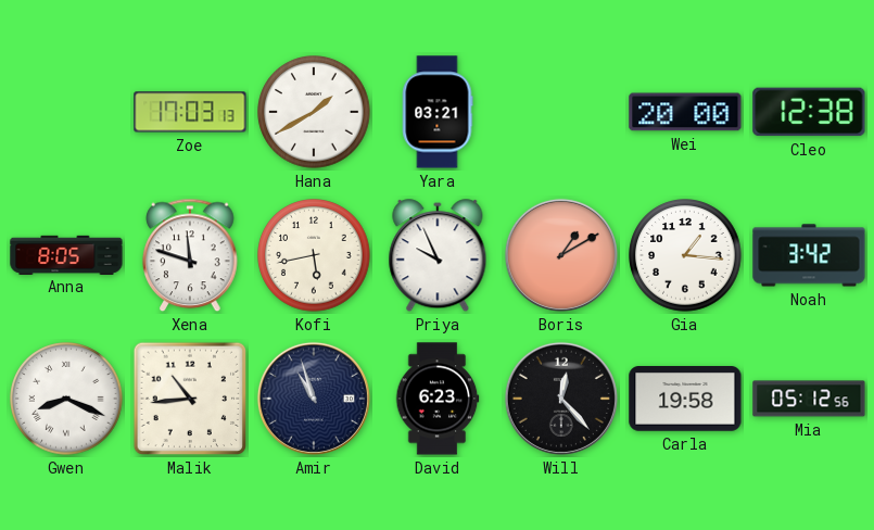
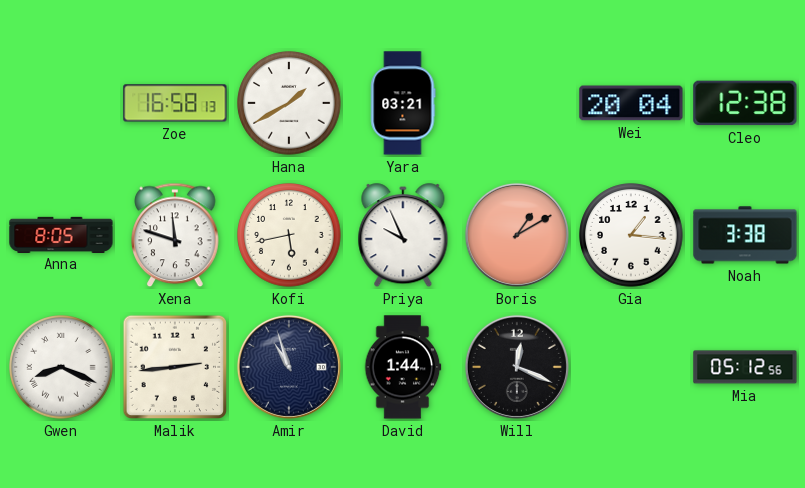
Zoe: 17:03 -> 16:58 (175, 103)
Wei: 20:00 -> 20:04 (631, 103)
Noah: 3:42 -> 3:38 (745, 235)
Malik: 10:44 -> 2:44 (175, 367)
David: 6:23 -> 1:44 (403, 367)
Will: 12:23 -> 12:19 (517, 367)
Carla: 19:58 -> none (685, 399)
